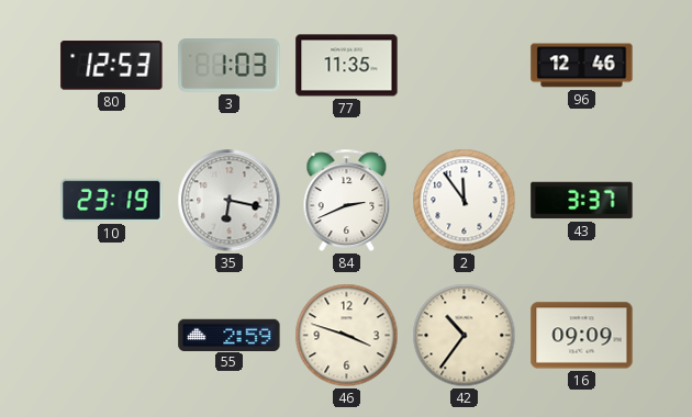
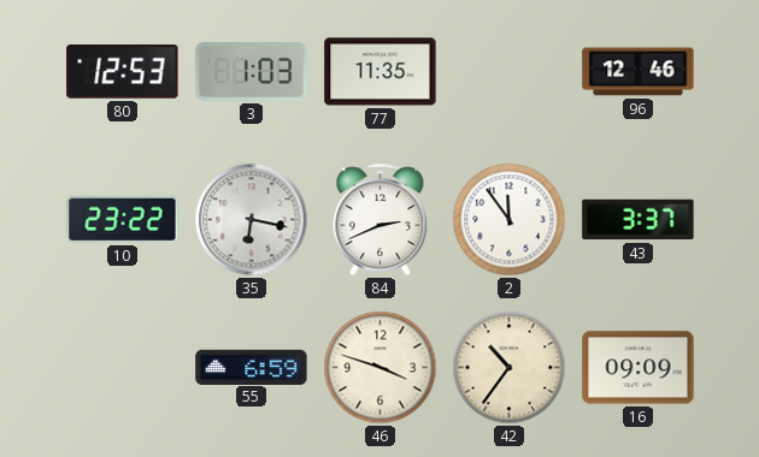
10: 23:19 -> 23:22 (123, 219)
55: 2:59 -> 6:59 (252, 367)
